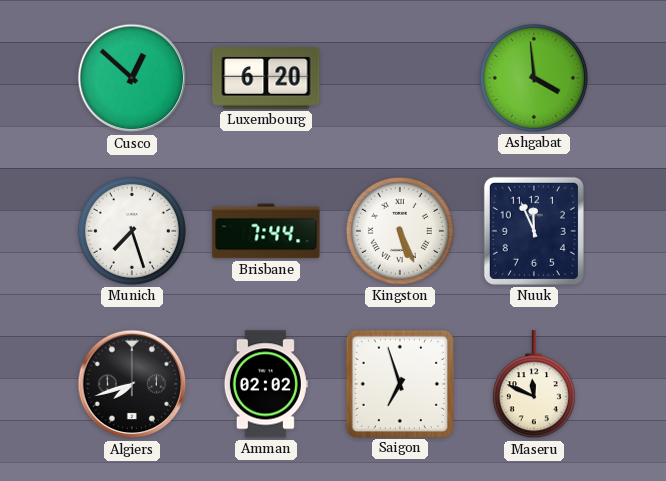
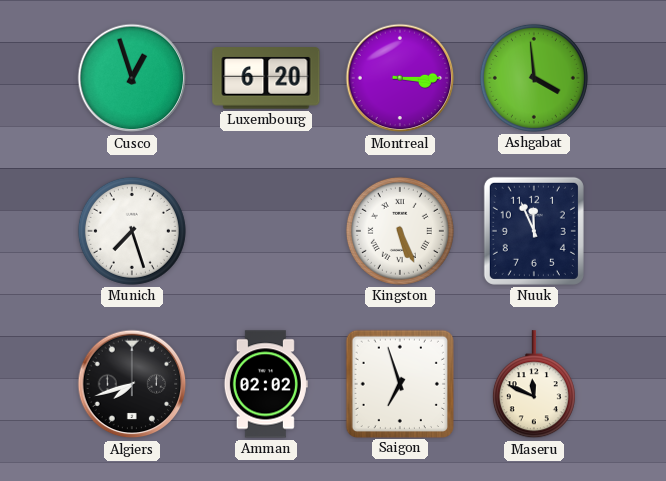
Cusco: 12:52 -> 12:57 (132, 78)
Montreal: none -> 3:15 (400, 78)
Brisbane: 7:44 -> none (266, 231)
